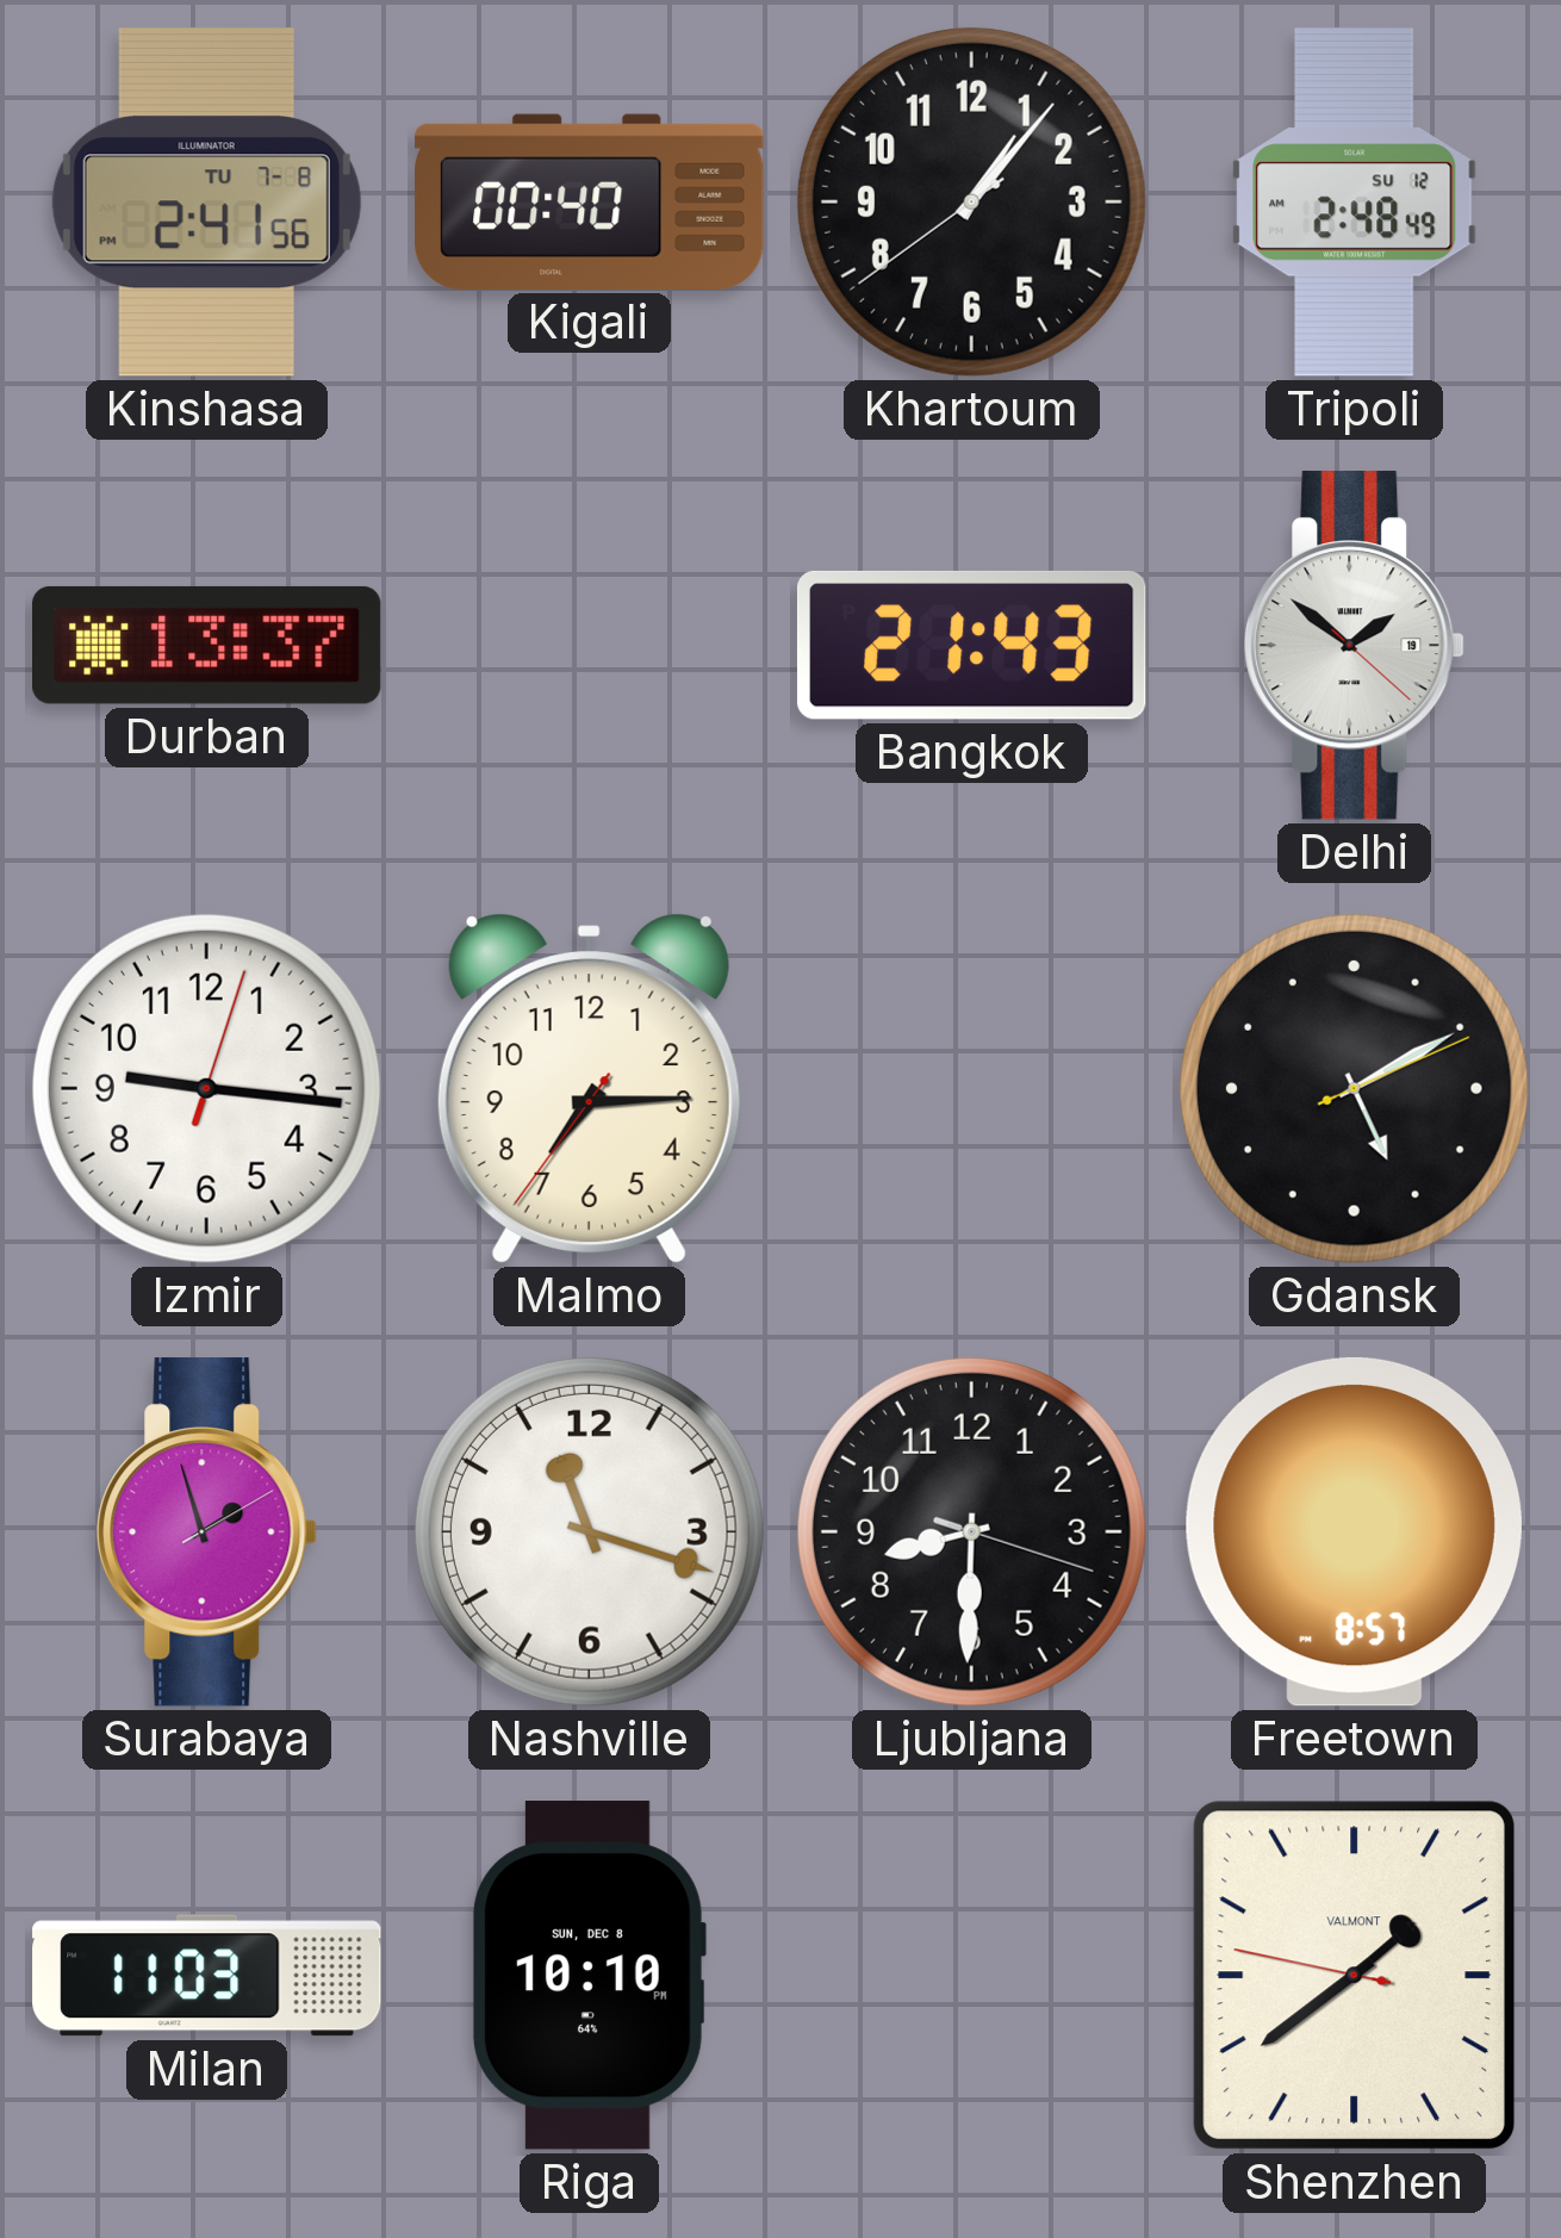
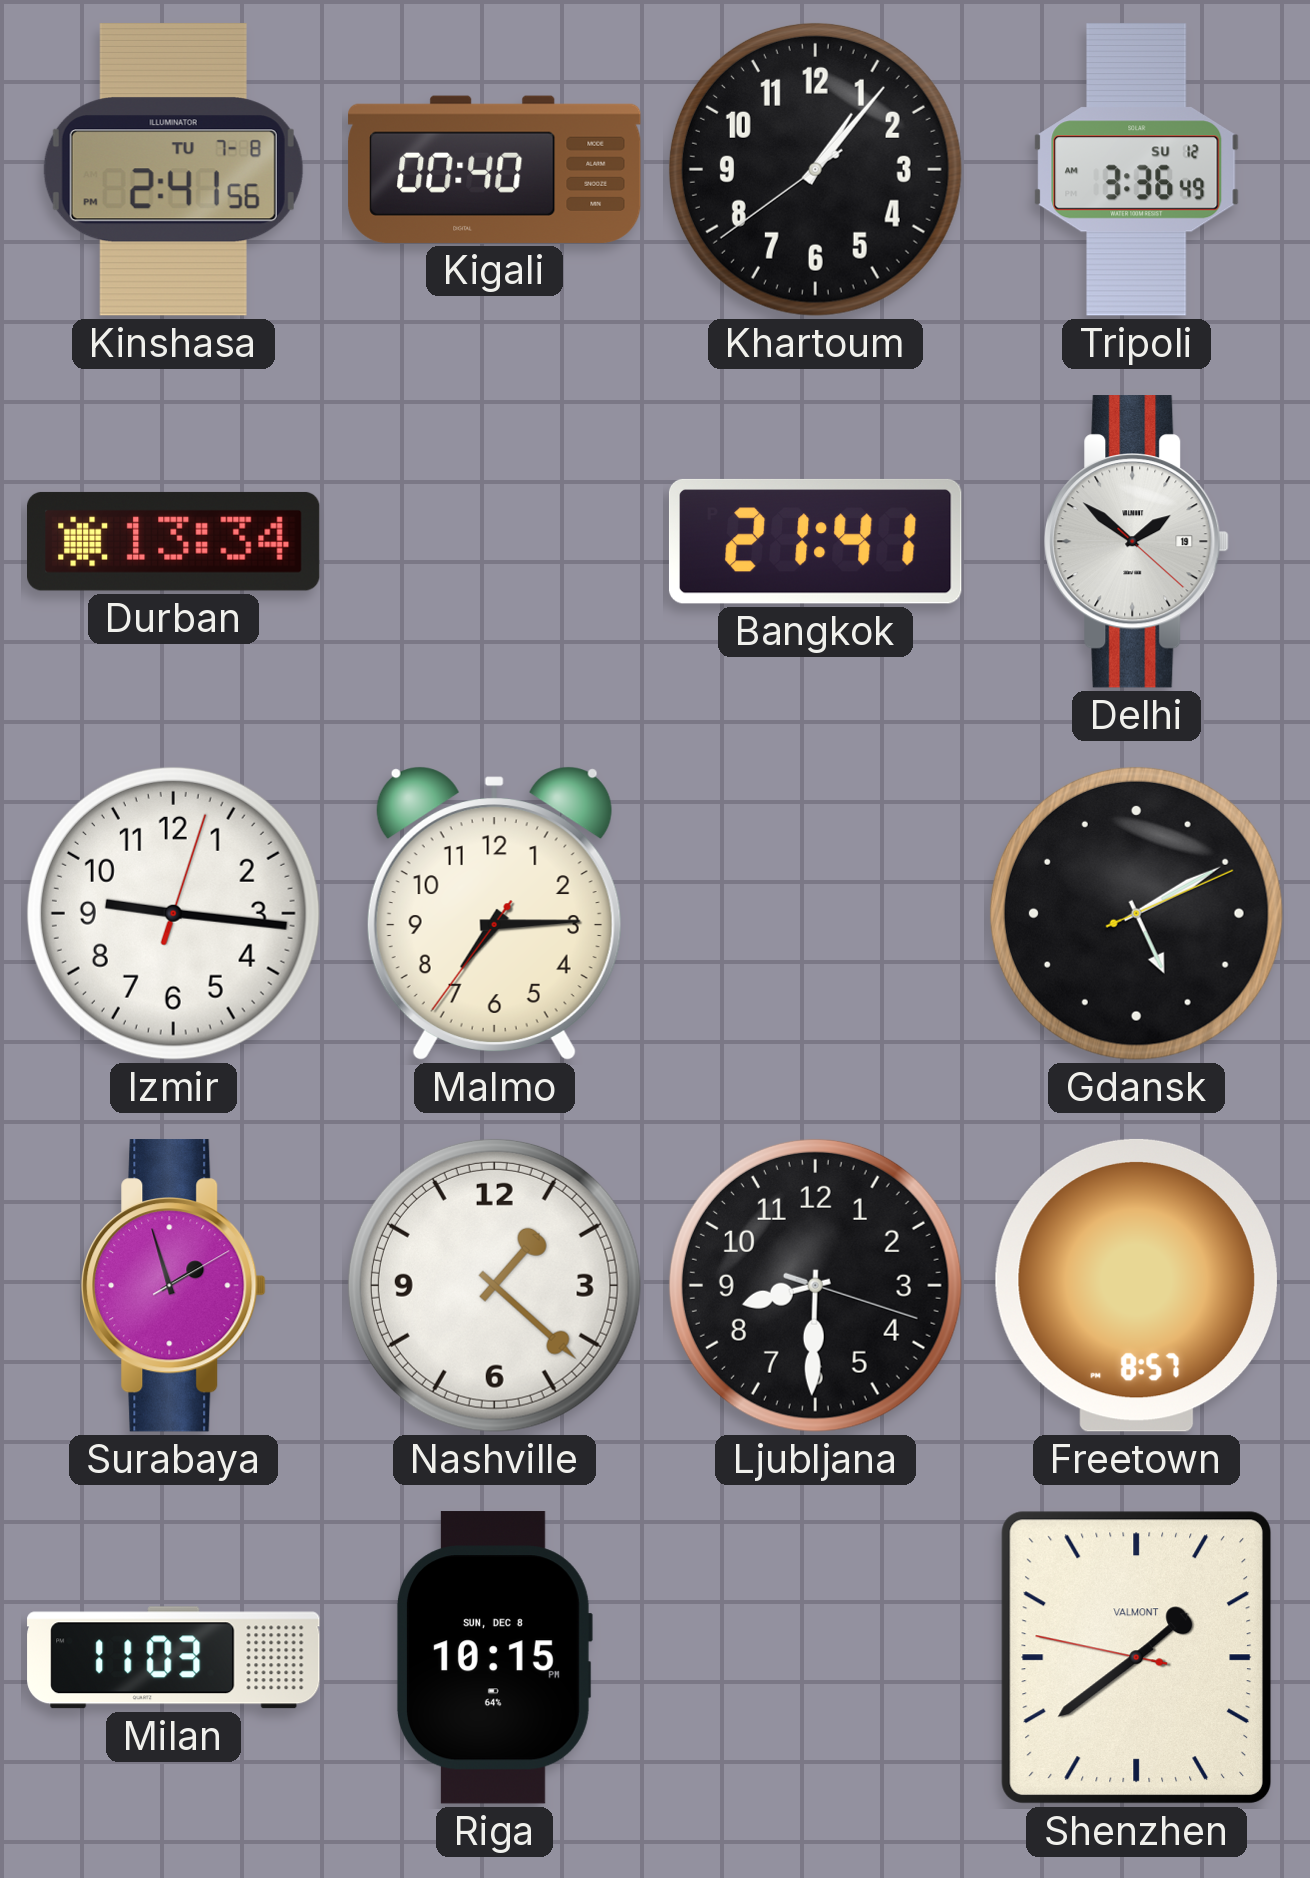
Tripoli: 2:48 -> 3:36 (1137, 170)
Durban: 13:37 -> 13:34 (174, 541)
Bangkok: 21:43 -> 21:41 (815, 541)
Nashville: 11:18 -> 1:22 (494, 1285)
Riga: 10:10 -> 10:15 (494, 1658)
